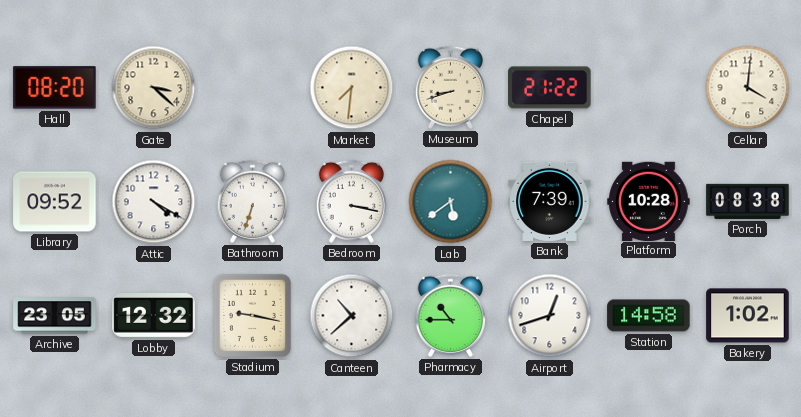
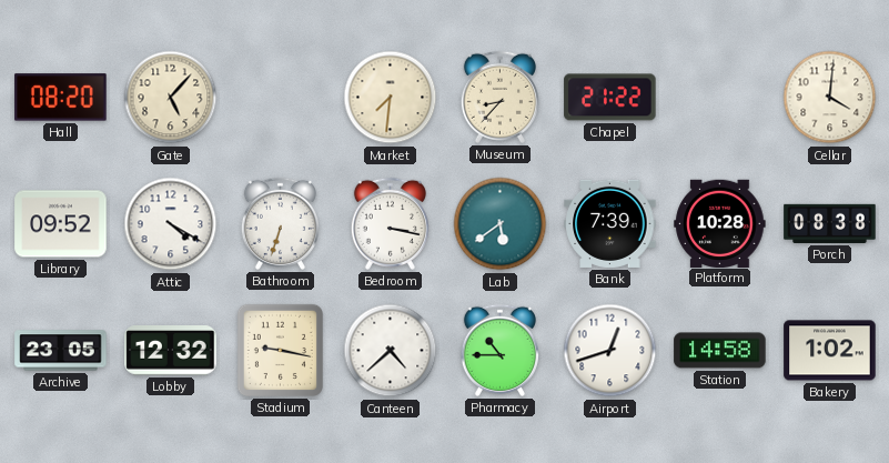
Gate: 3:22 -> 5:07 (171, 98)
Museum: 8:42 -> 8:37 (499, 97)
Canteen: 10:38 -> 4:38 (391, 351)
